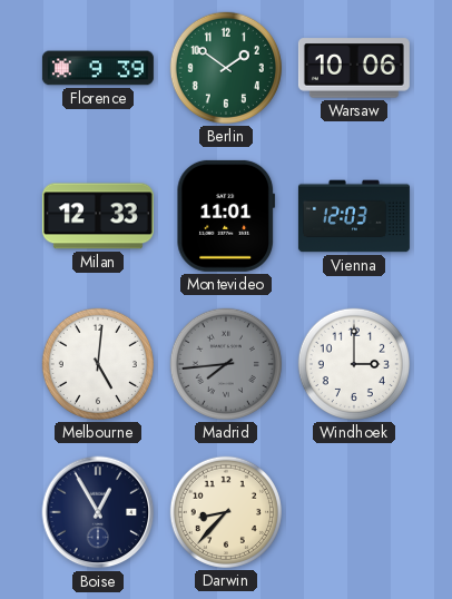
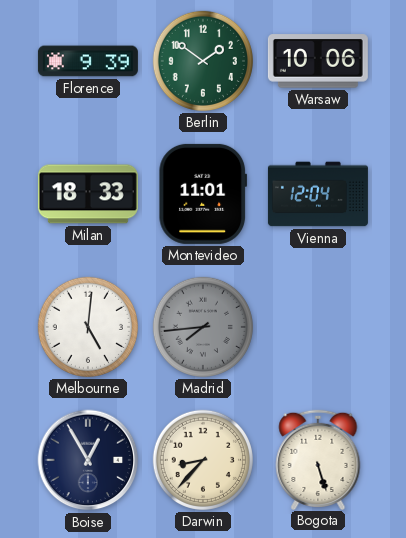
Milan: 12:33 -> 18:33 (88, 194)
Vienna: 12:03 -> 12:04 (318, 194)
Windhoek: 3:00 -> none (354, 364)
Bogota: none -> 5:27 (318, 459)
